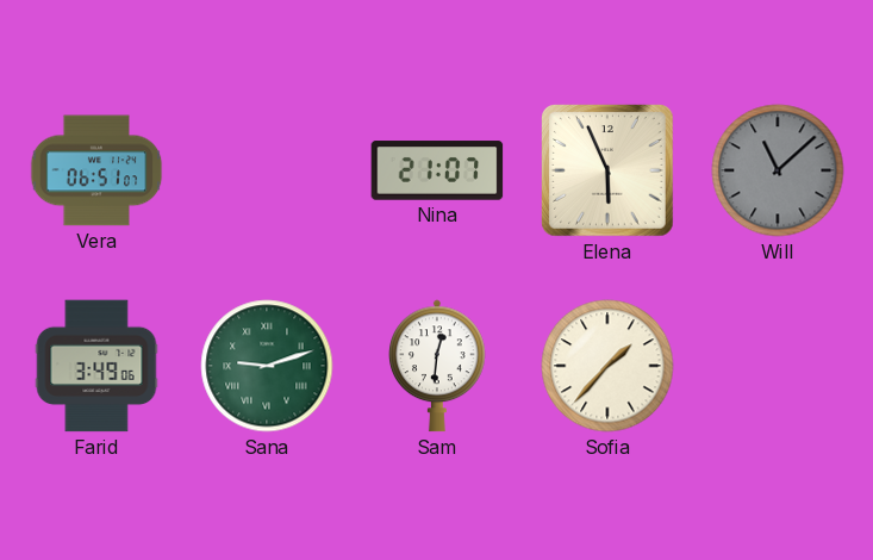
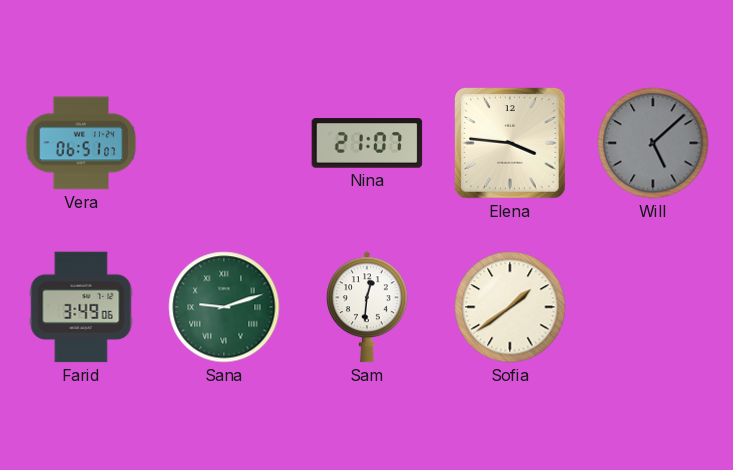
Elena: 5:56 -> 3:46 (510, 143)
Will: 11:08 -> 5:08 (653, 143)
Sofia: 1:37 -> 1:39 (510, 307)
